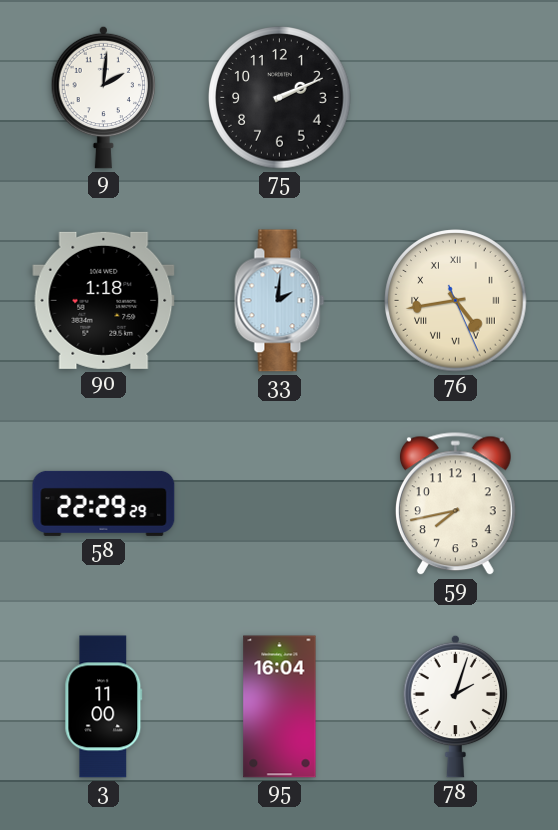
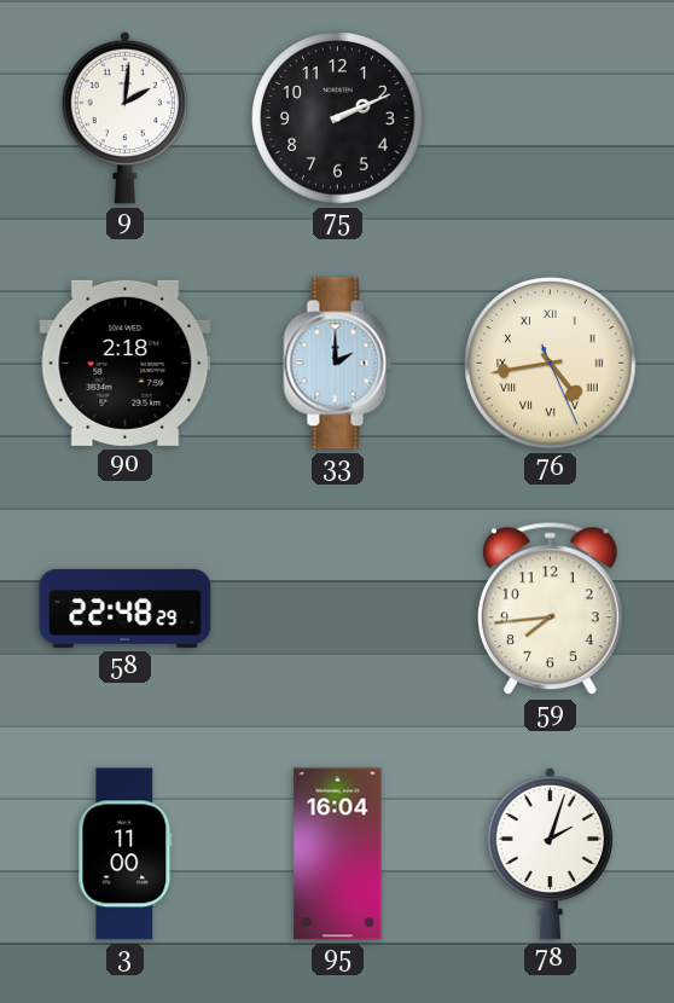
90: 1:18 -> 2:18 (126, 363)
33: 2:01 -> 2:00 (338, 364)
58: 22:29 -> 22:48 (126, 608)
59: 7:43 -> 7:44 (550, 609)
